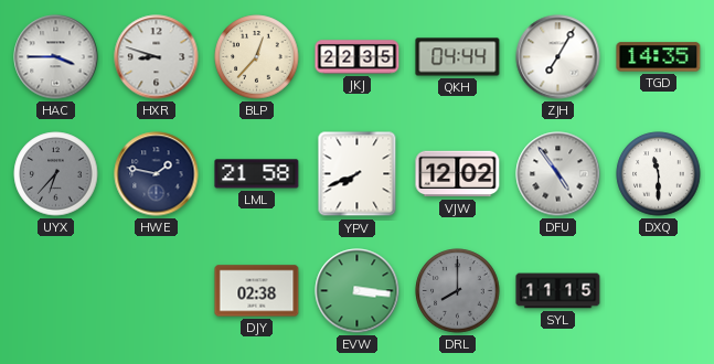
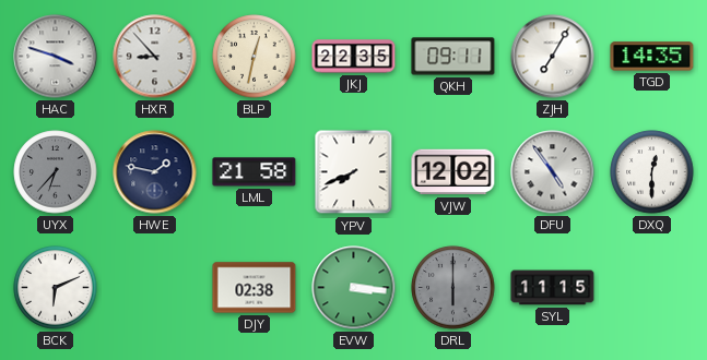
HAC: 3:45 -> 3:48 (56, 57)
HXR: 8:48 -> 8:53 (155, 57)
BLP: 12:37 -> 12:32 (255, 57)
QKH: 04:44 -> 09:11 (453, 57)
DXQ: 11:30 -> 12:30 (652, 172)
BCK: none -> 6:11 (56, 288)
DRL: 8:00 -> 6:00 (453, 288)
